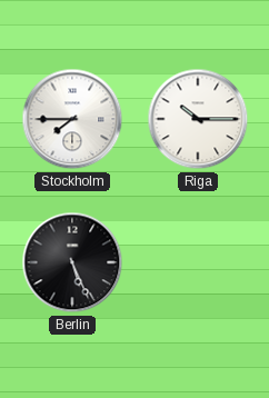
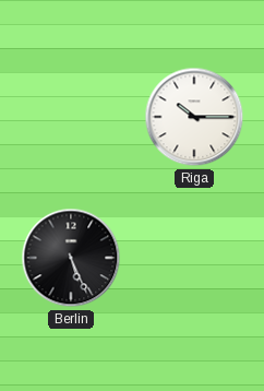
Stockholm: 7:45 -> none (72, 119)
